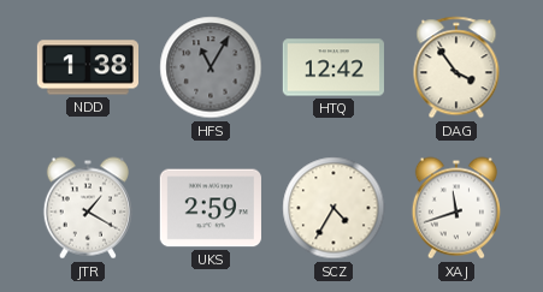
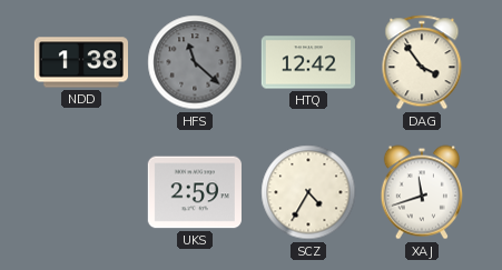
HFS: 11:05 -> 11:22 (195, 62)
JTR: 1:20 -> none (88, 208)
